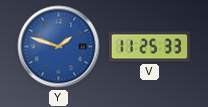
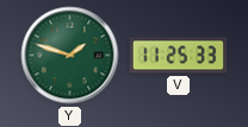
Y dial: blue -> green (70, 56)
